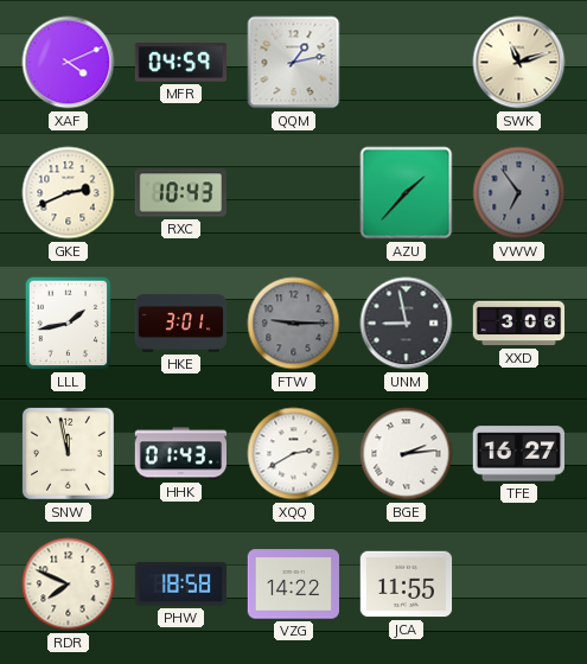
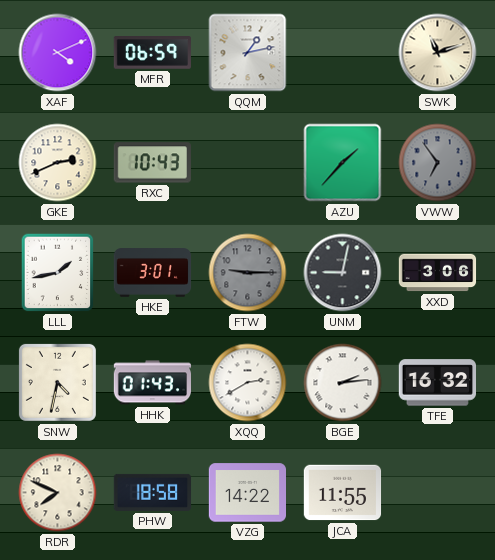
MFR: 04:59 -> 06:59 (152, 53)
UNM: 8:58 -> 9:02 (343, 273)
SNW: 11:58 -> 4:32 (57, 382)
TFE: 16:27 -> 16:32 (437, 383)
